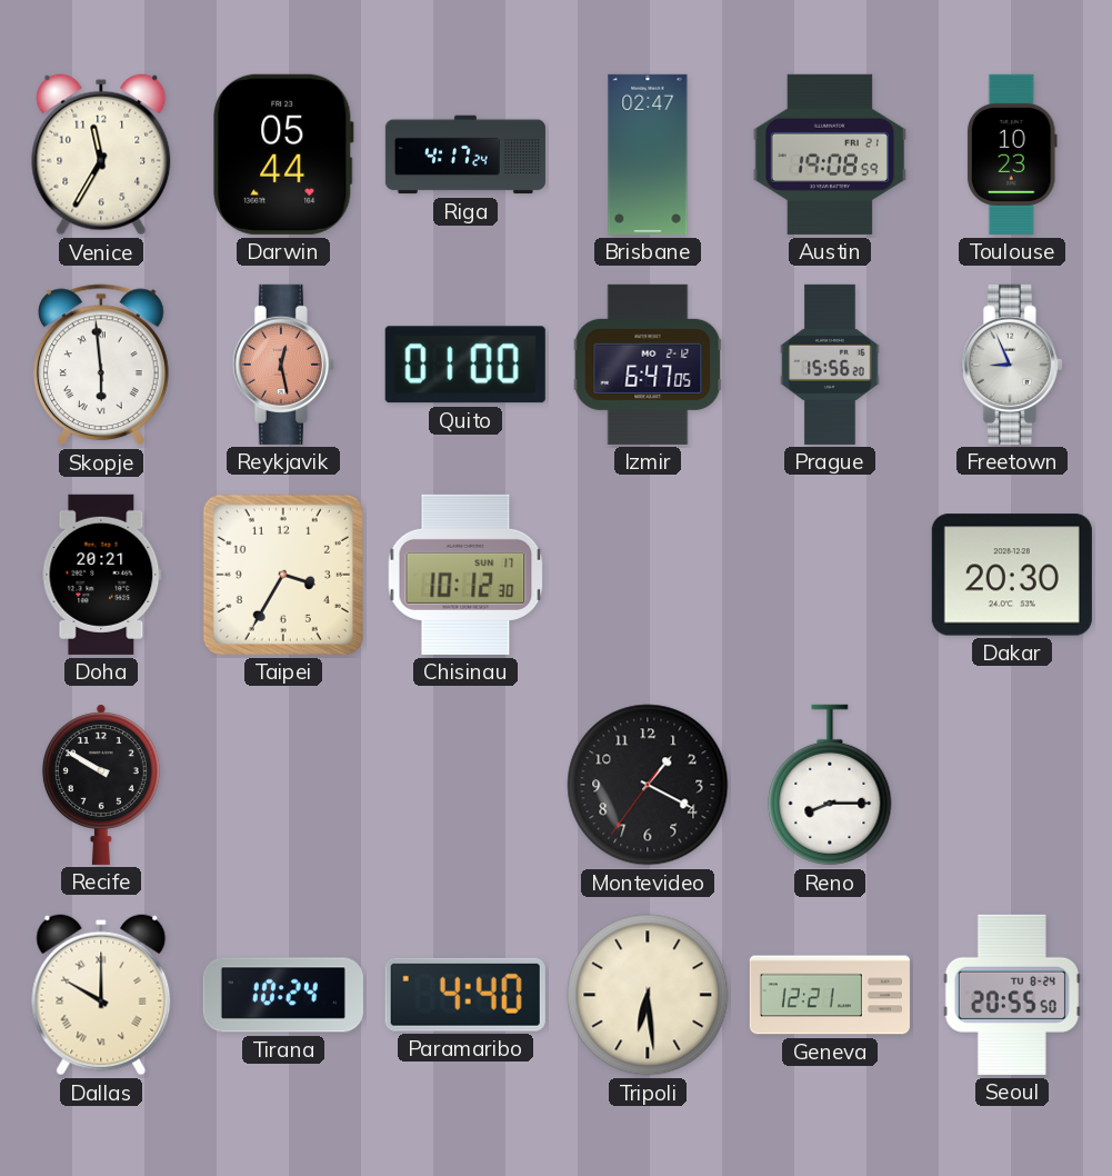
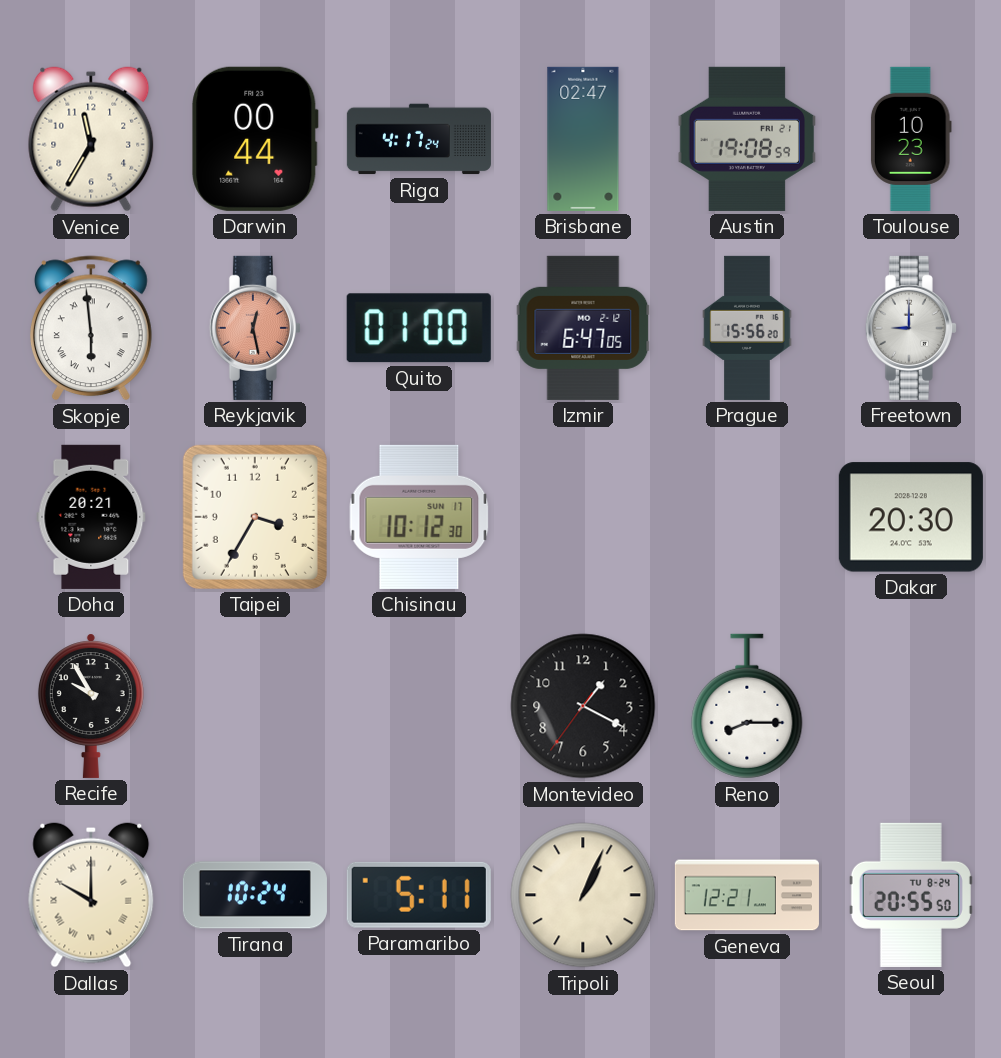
Darwin: 05:44 -> 00:44 (255, 139)
Freetown: 8:56 -> 9:00 (911, 328)
Recife: 9:50 -> 9:55 (91, 706)
Paramaribo: 4:40 -> 5:11 (419, 895)
Tripoli: 6:29 -> 1:04 (583, 895)
